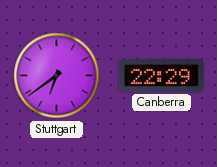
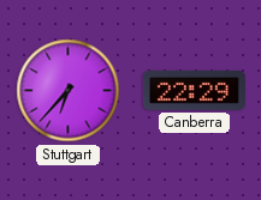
Stuttgart: 6:39 -> 6:37 (69, 91)
